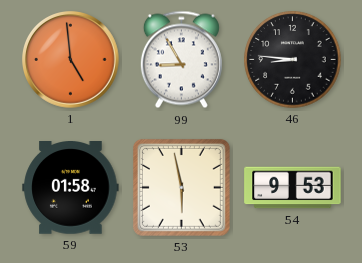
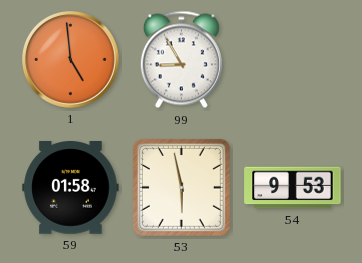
46: 8:46 -> none (293, 60)
